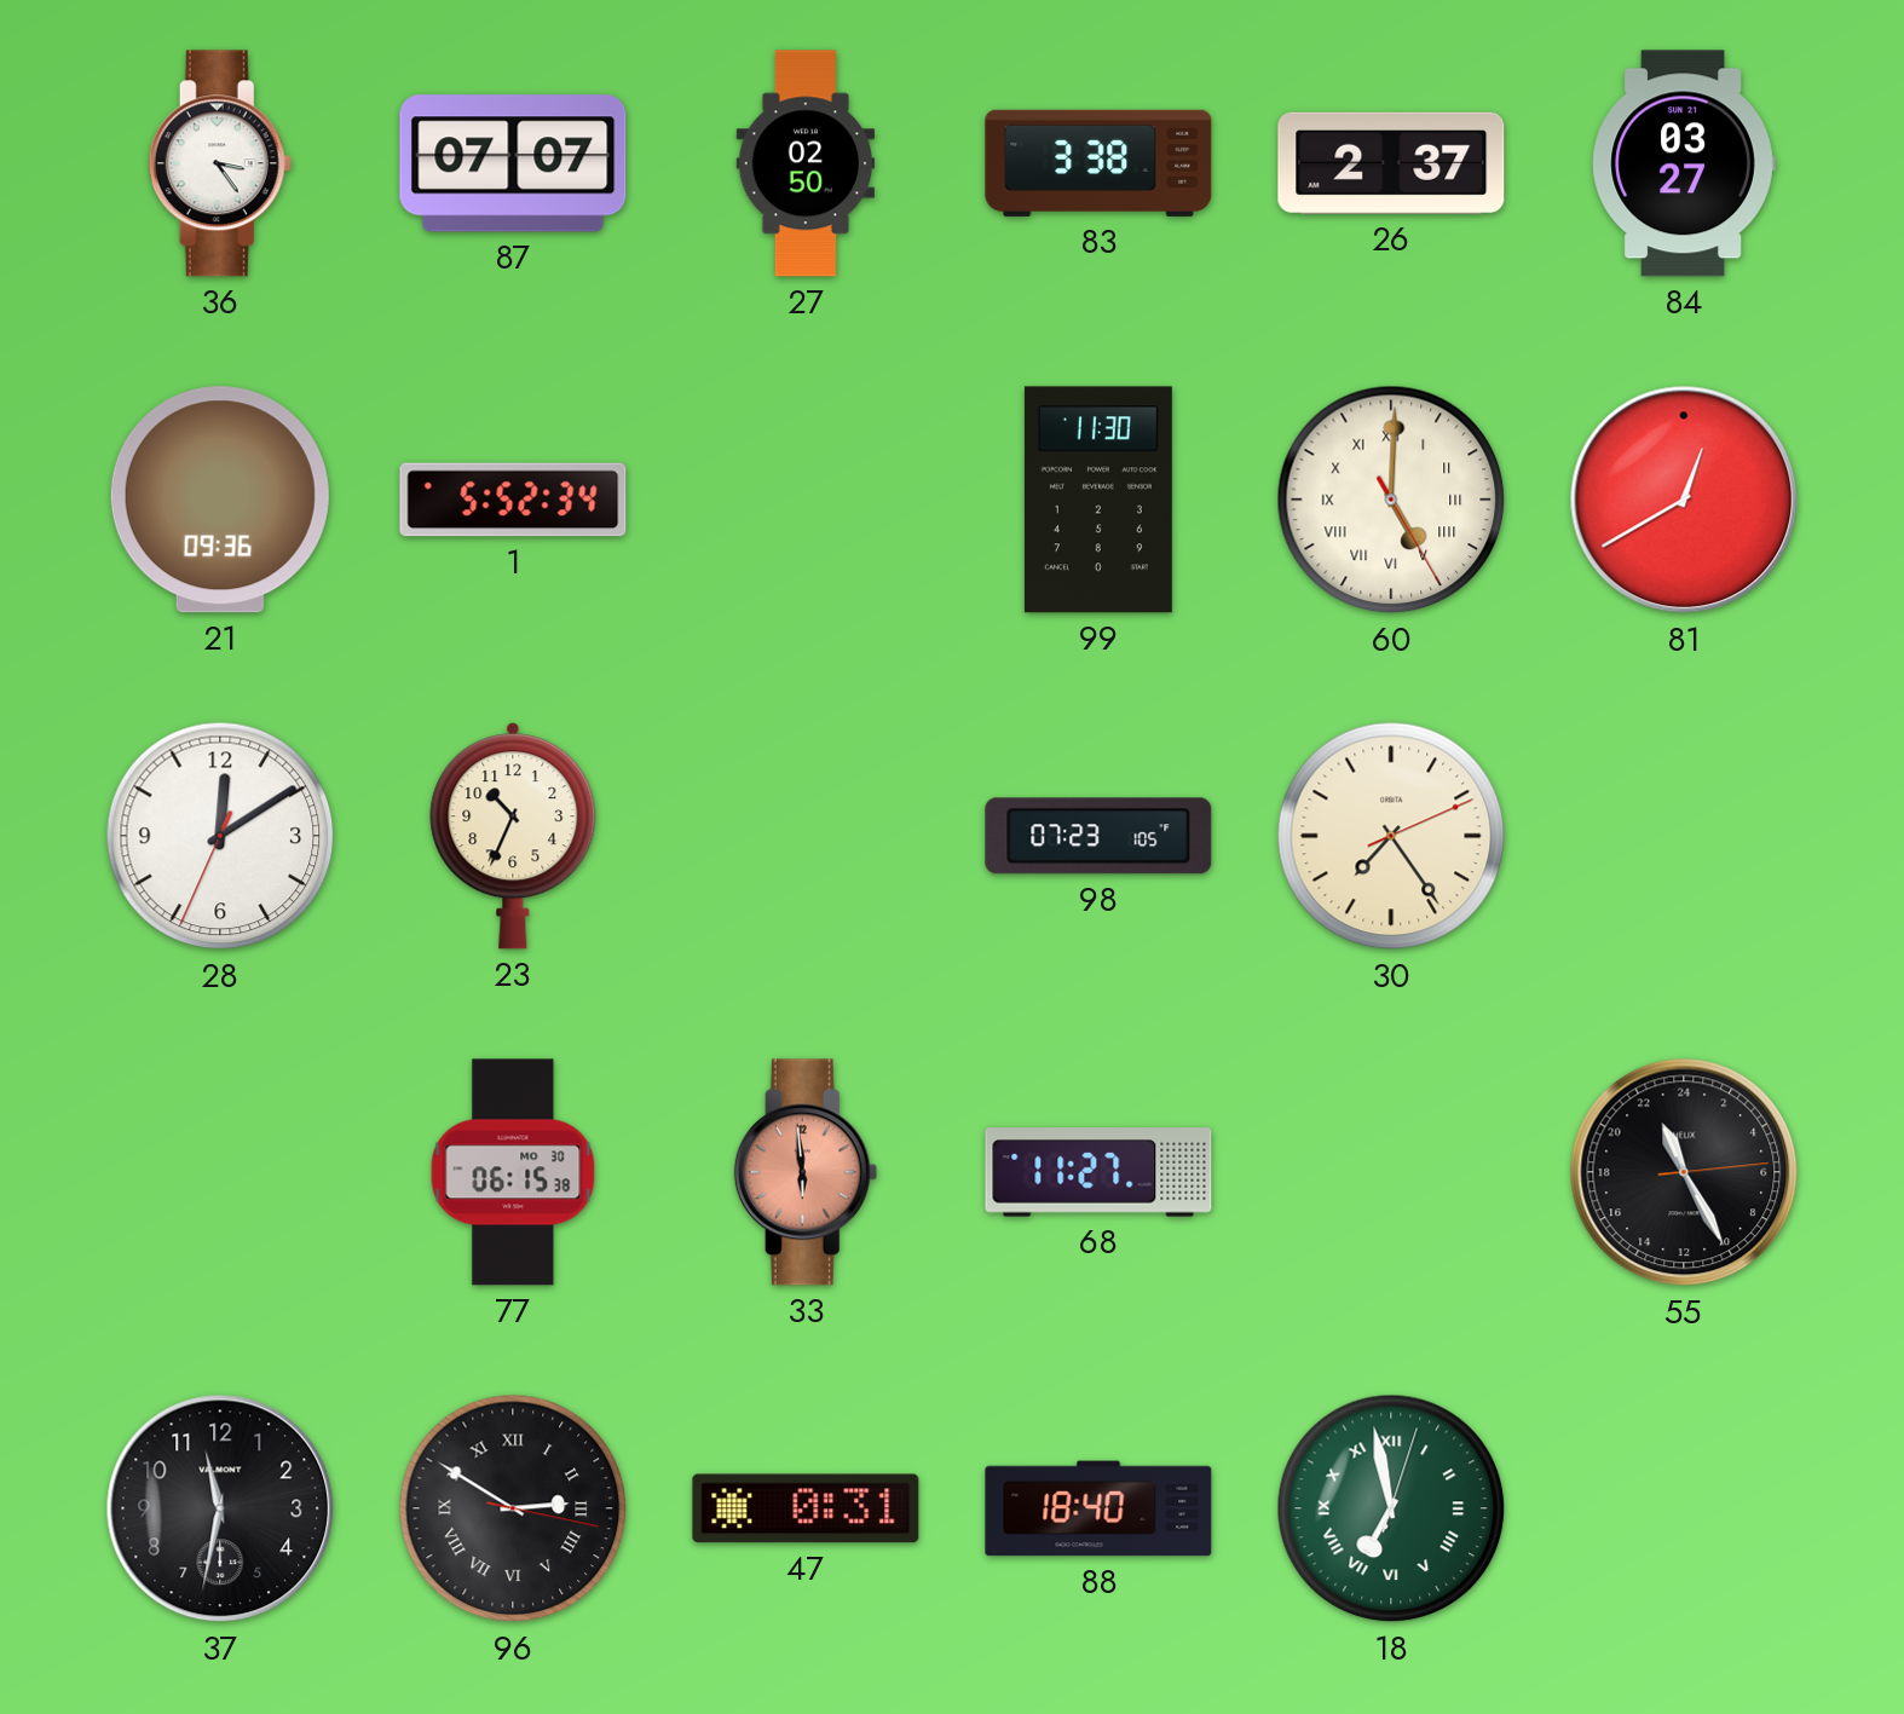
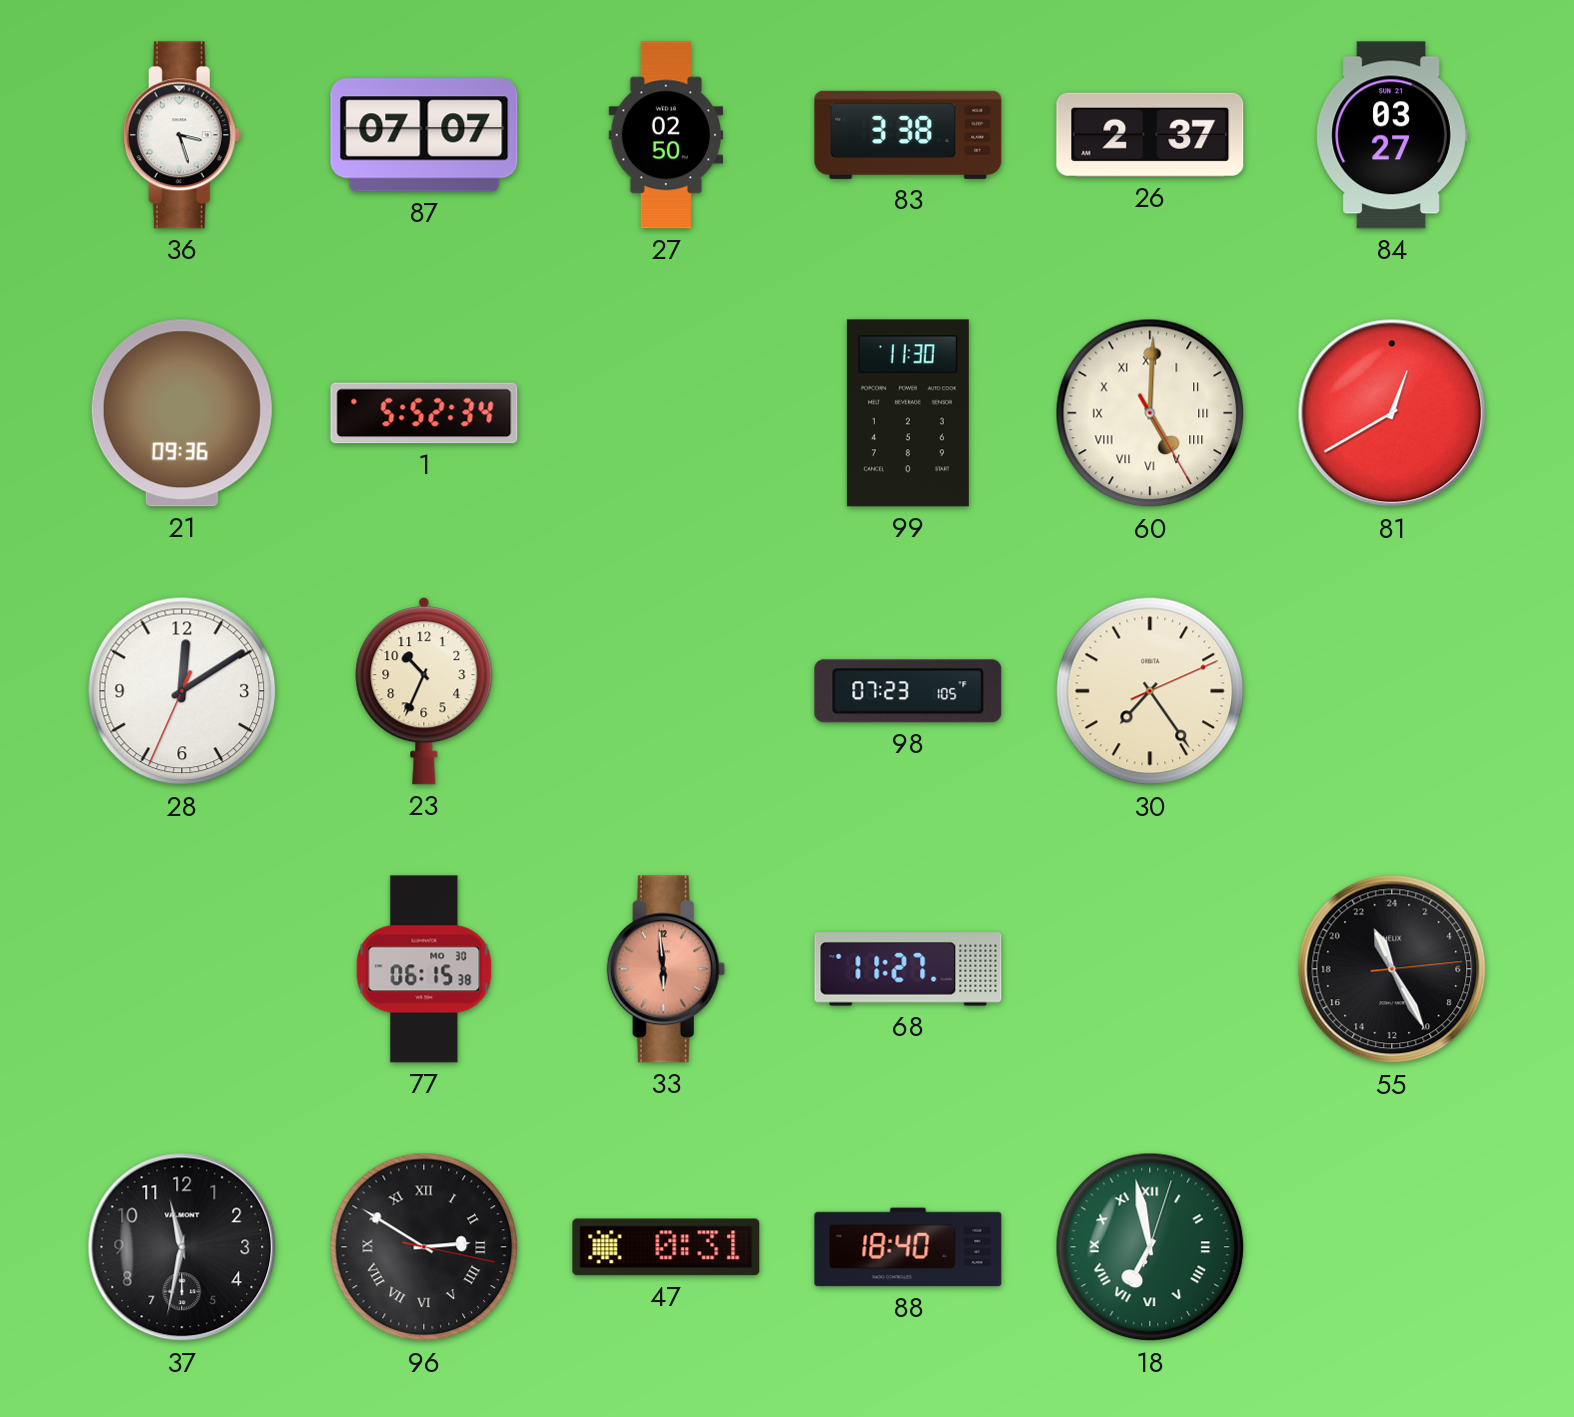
36: 3:24 -> 3:27 (182, 135)
